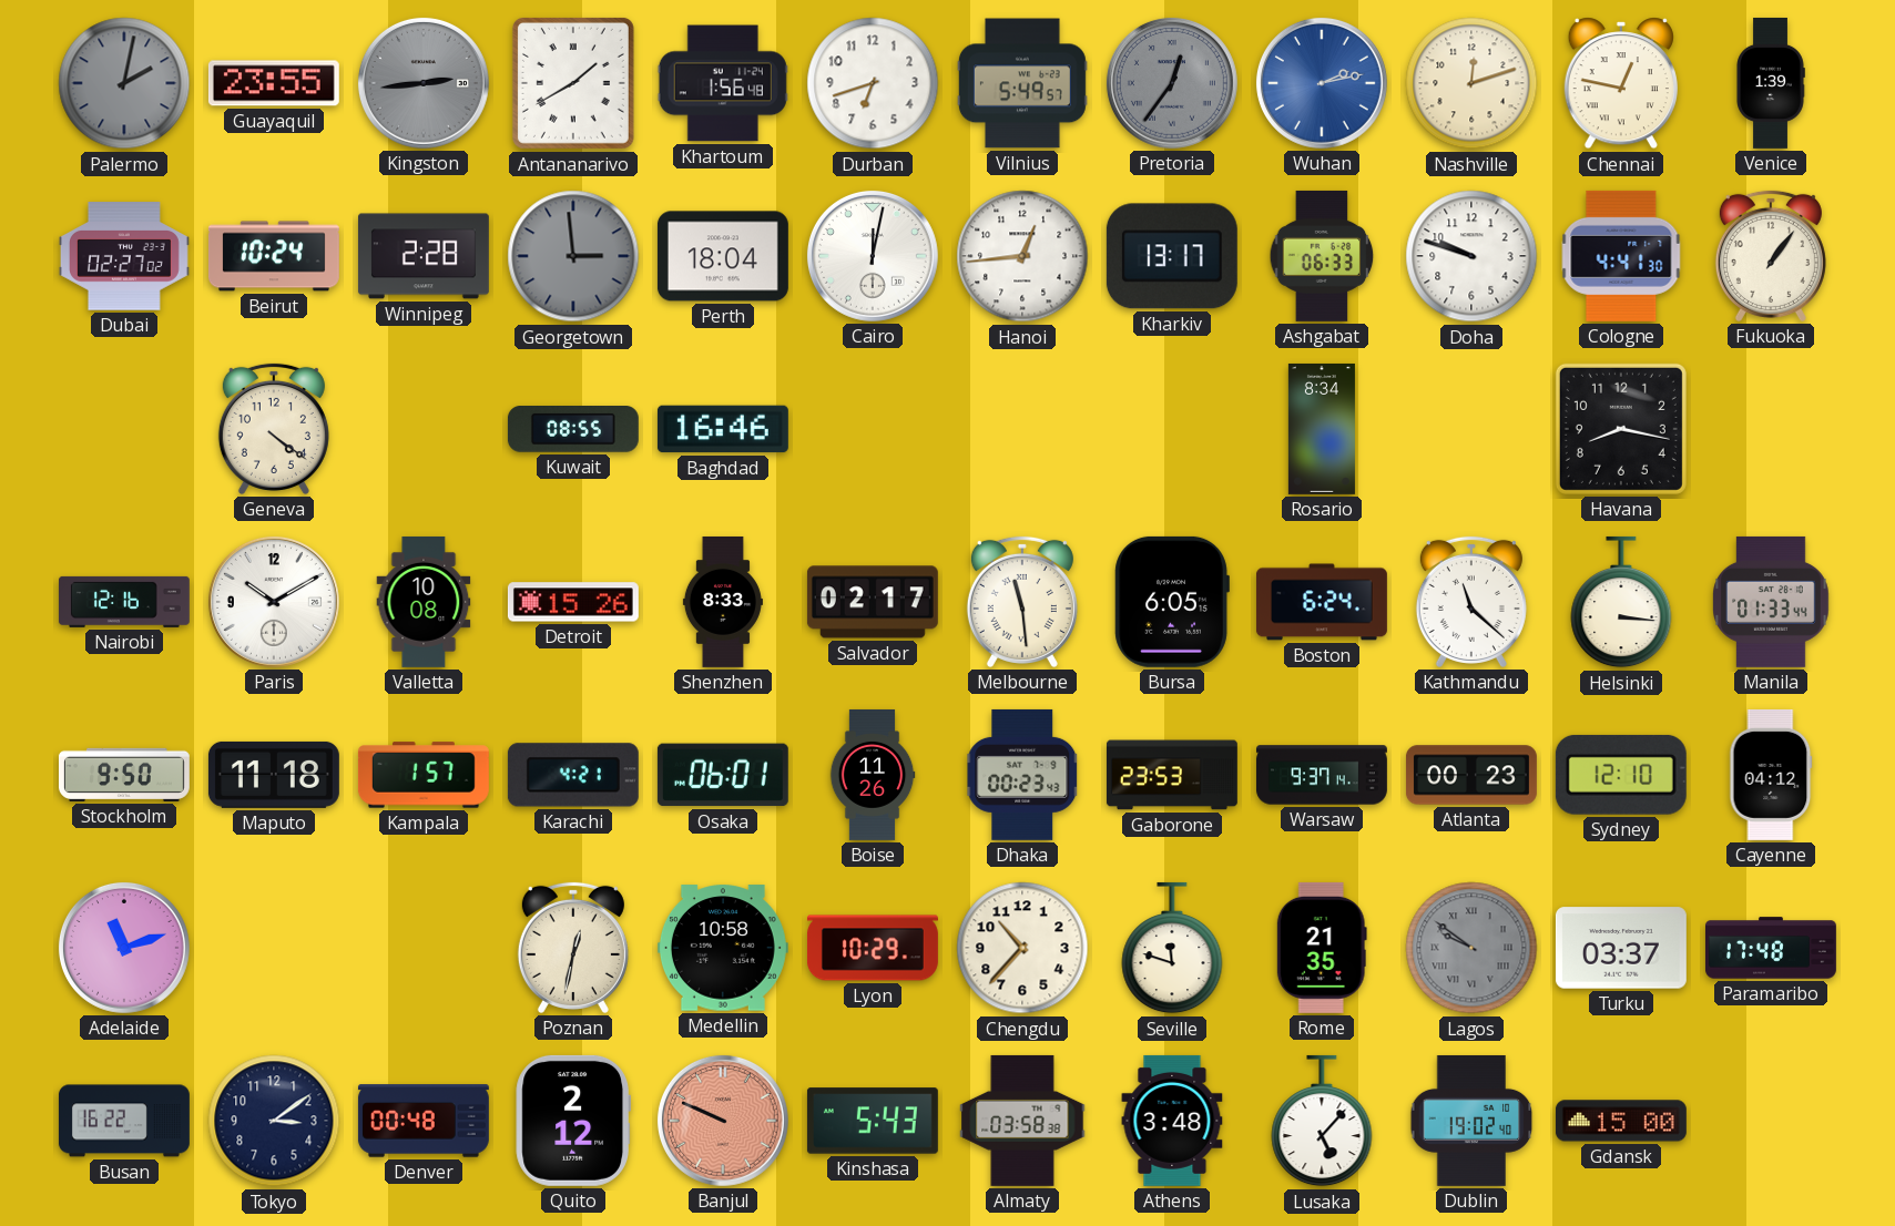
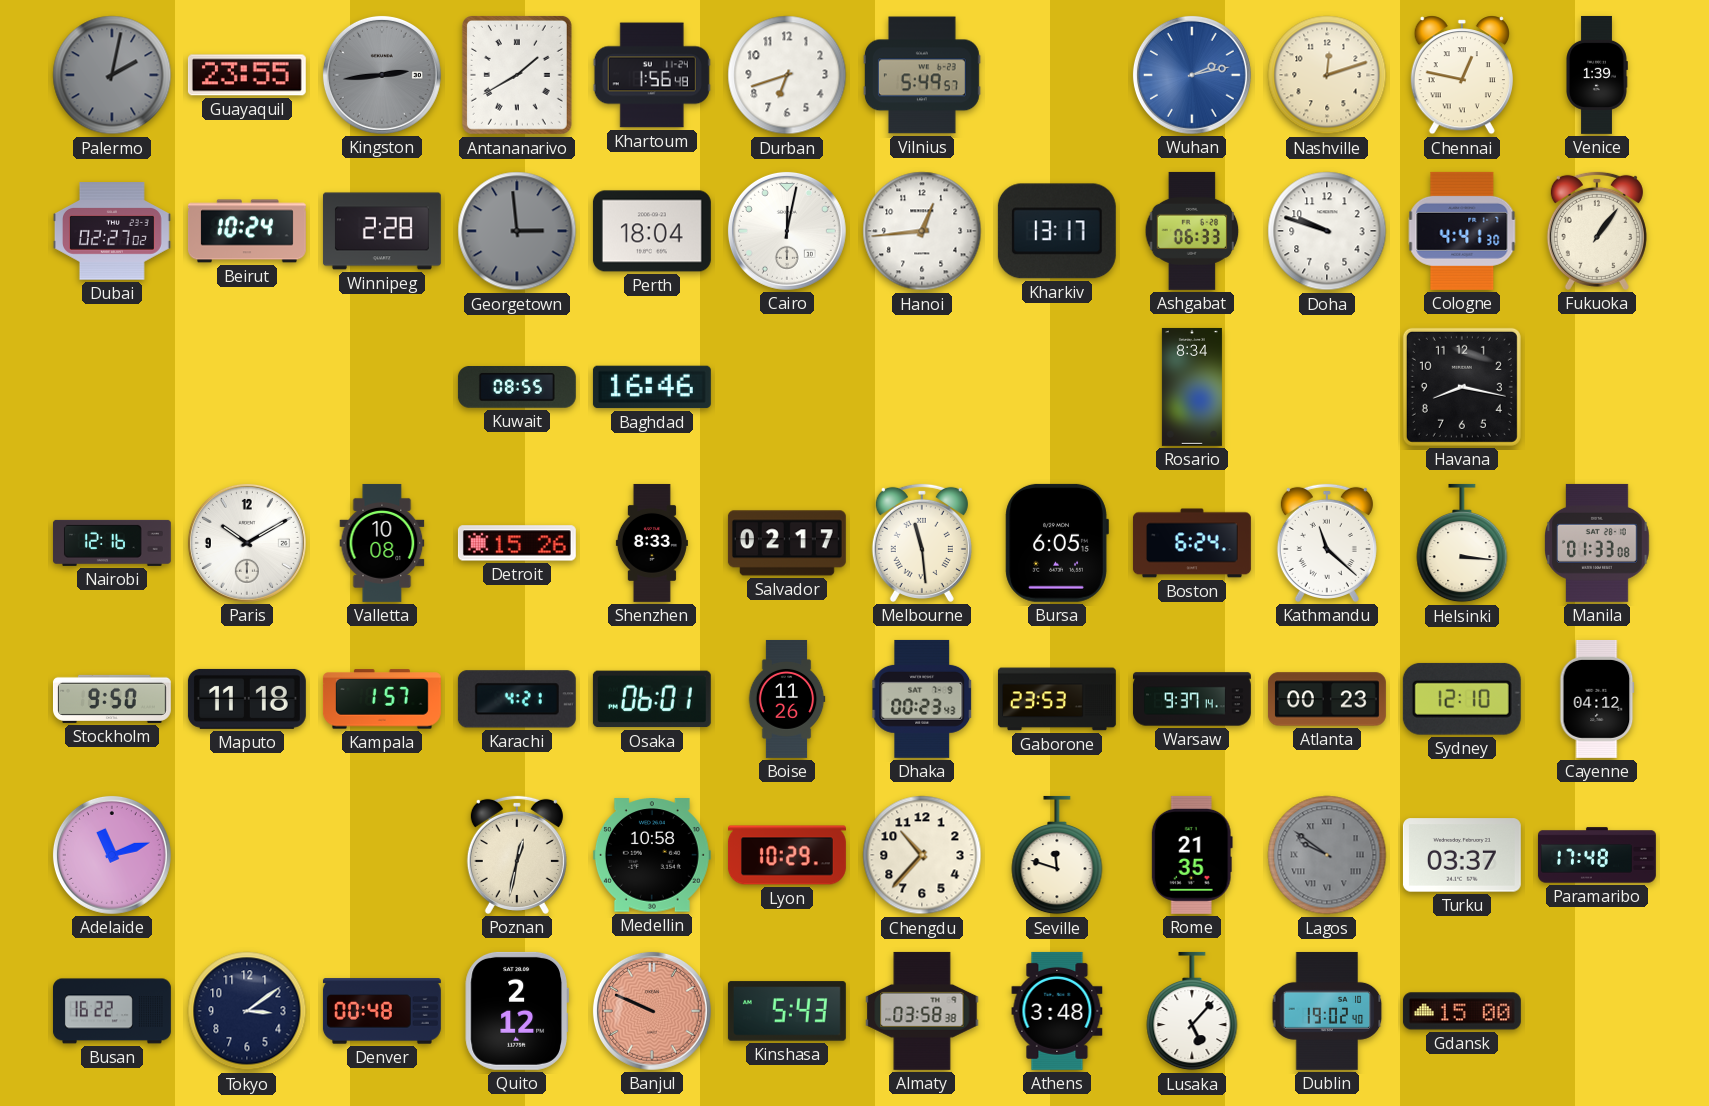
Pretoria: 12:36 -> none (1172, 83)
Geneva: 4:21 -> none (274, 429)
Manila: 01:33:44 -> 01:33:08 (1598, 543)
